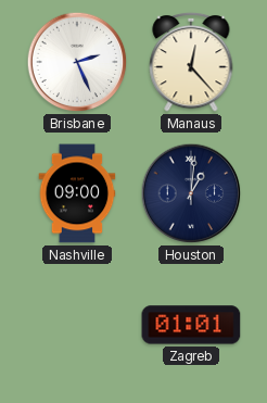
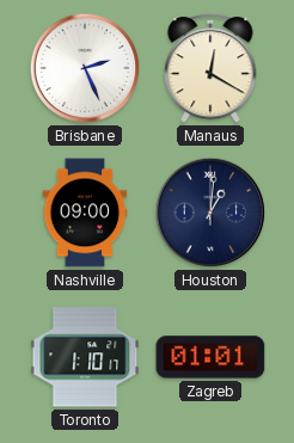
Manaus: 12:23 -> 12:20 (210, 68)
Toronto: none -> 1:10 (85, 357)
